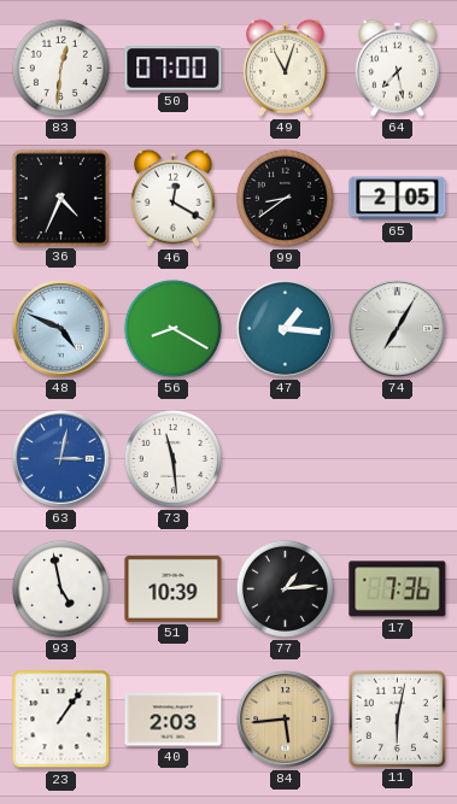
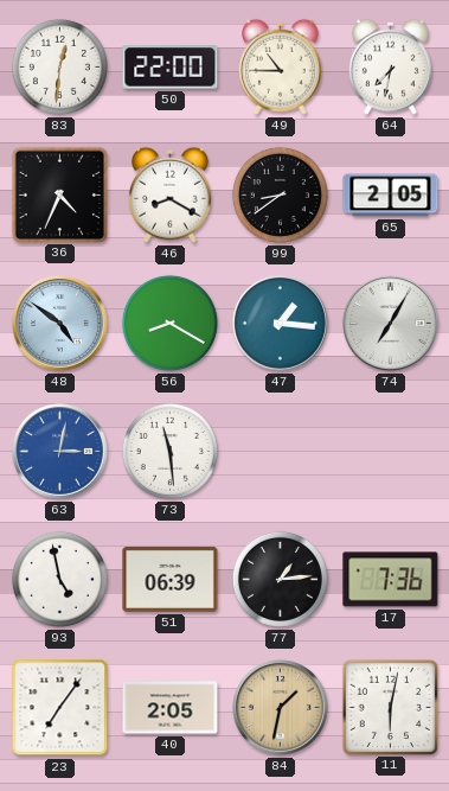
50: 07:00 -> 22:00 (171, 68)
49: 11:03 -> 10:45 (280, 66)
64: 7:28 -> 7:32 (390, 66)
46: 12:20 -> 8:20 (169, 194)
48: 4:49 -> 4:51 (60, 324)
51: 10:39 -> 06:39 (171, 579)
23: 1:06 -> 7:06 (60, 708)
40: 2:03 -> 2:05 (171, 708)
84: 5:44 -> 1:32 (281, 708)
